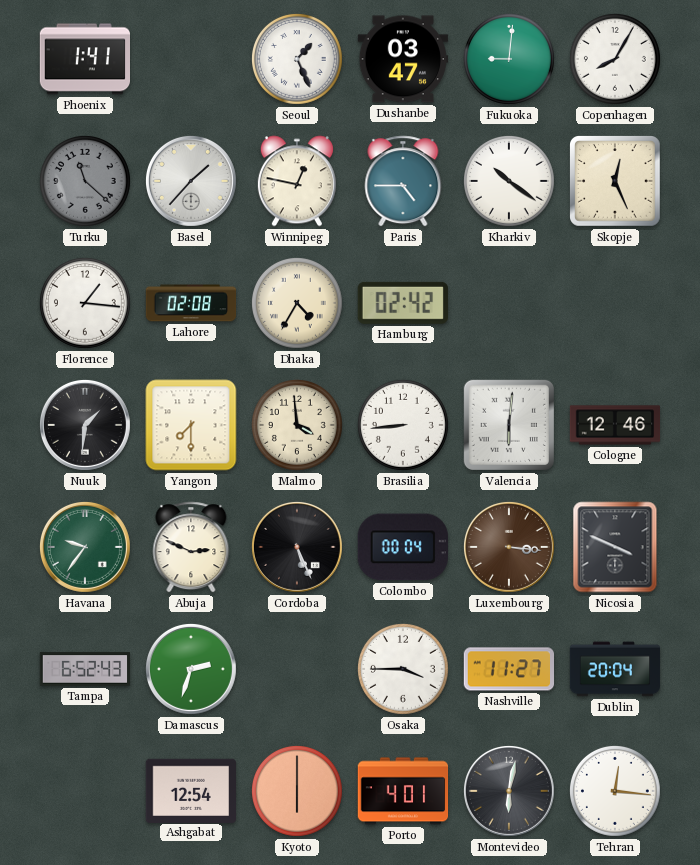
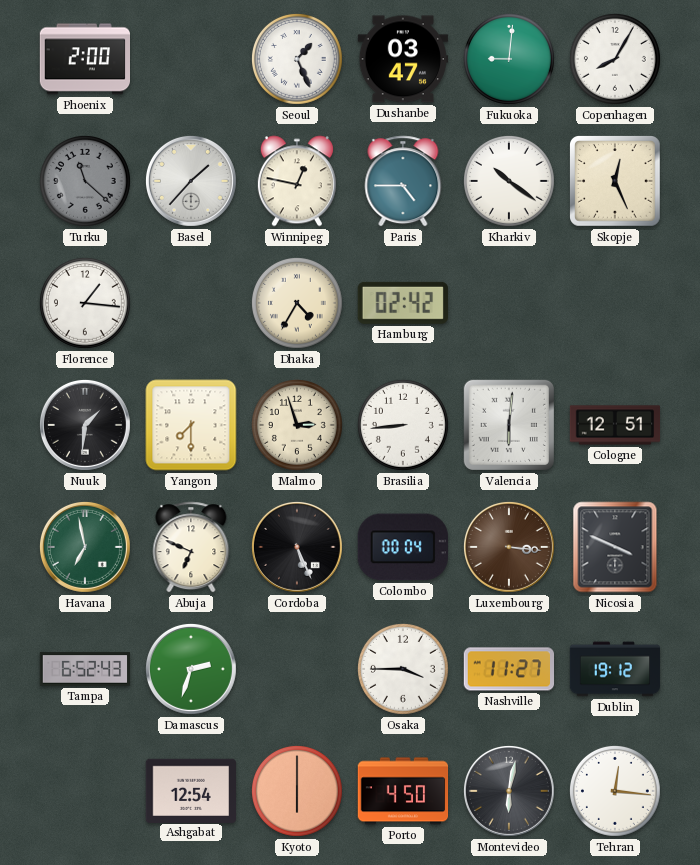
Phoenix: 1:41 -> 2:00 (84, 59)
Lahore: 02:08 -> none (191, 303)
Malmo: 3:59 -> 2:57 (297, 425)
Cologne: 12:46 -> 12:51 (615, 425)
Havana: 9:36 -> 6:58 (85, 547)
Abuja: 2:49 -> 6:49 (191, 547)
Dublin: 20:04 -> 19:12 (615, 669)
Porto: 4:01 -> 4:50 (403, 791)
